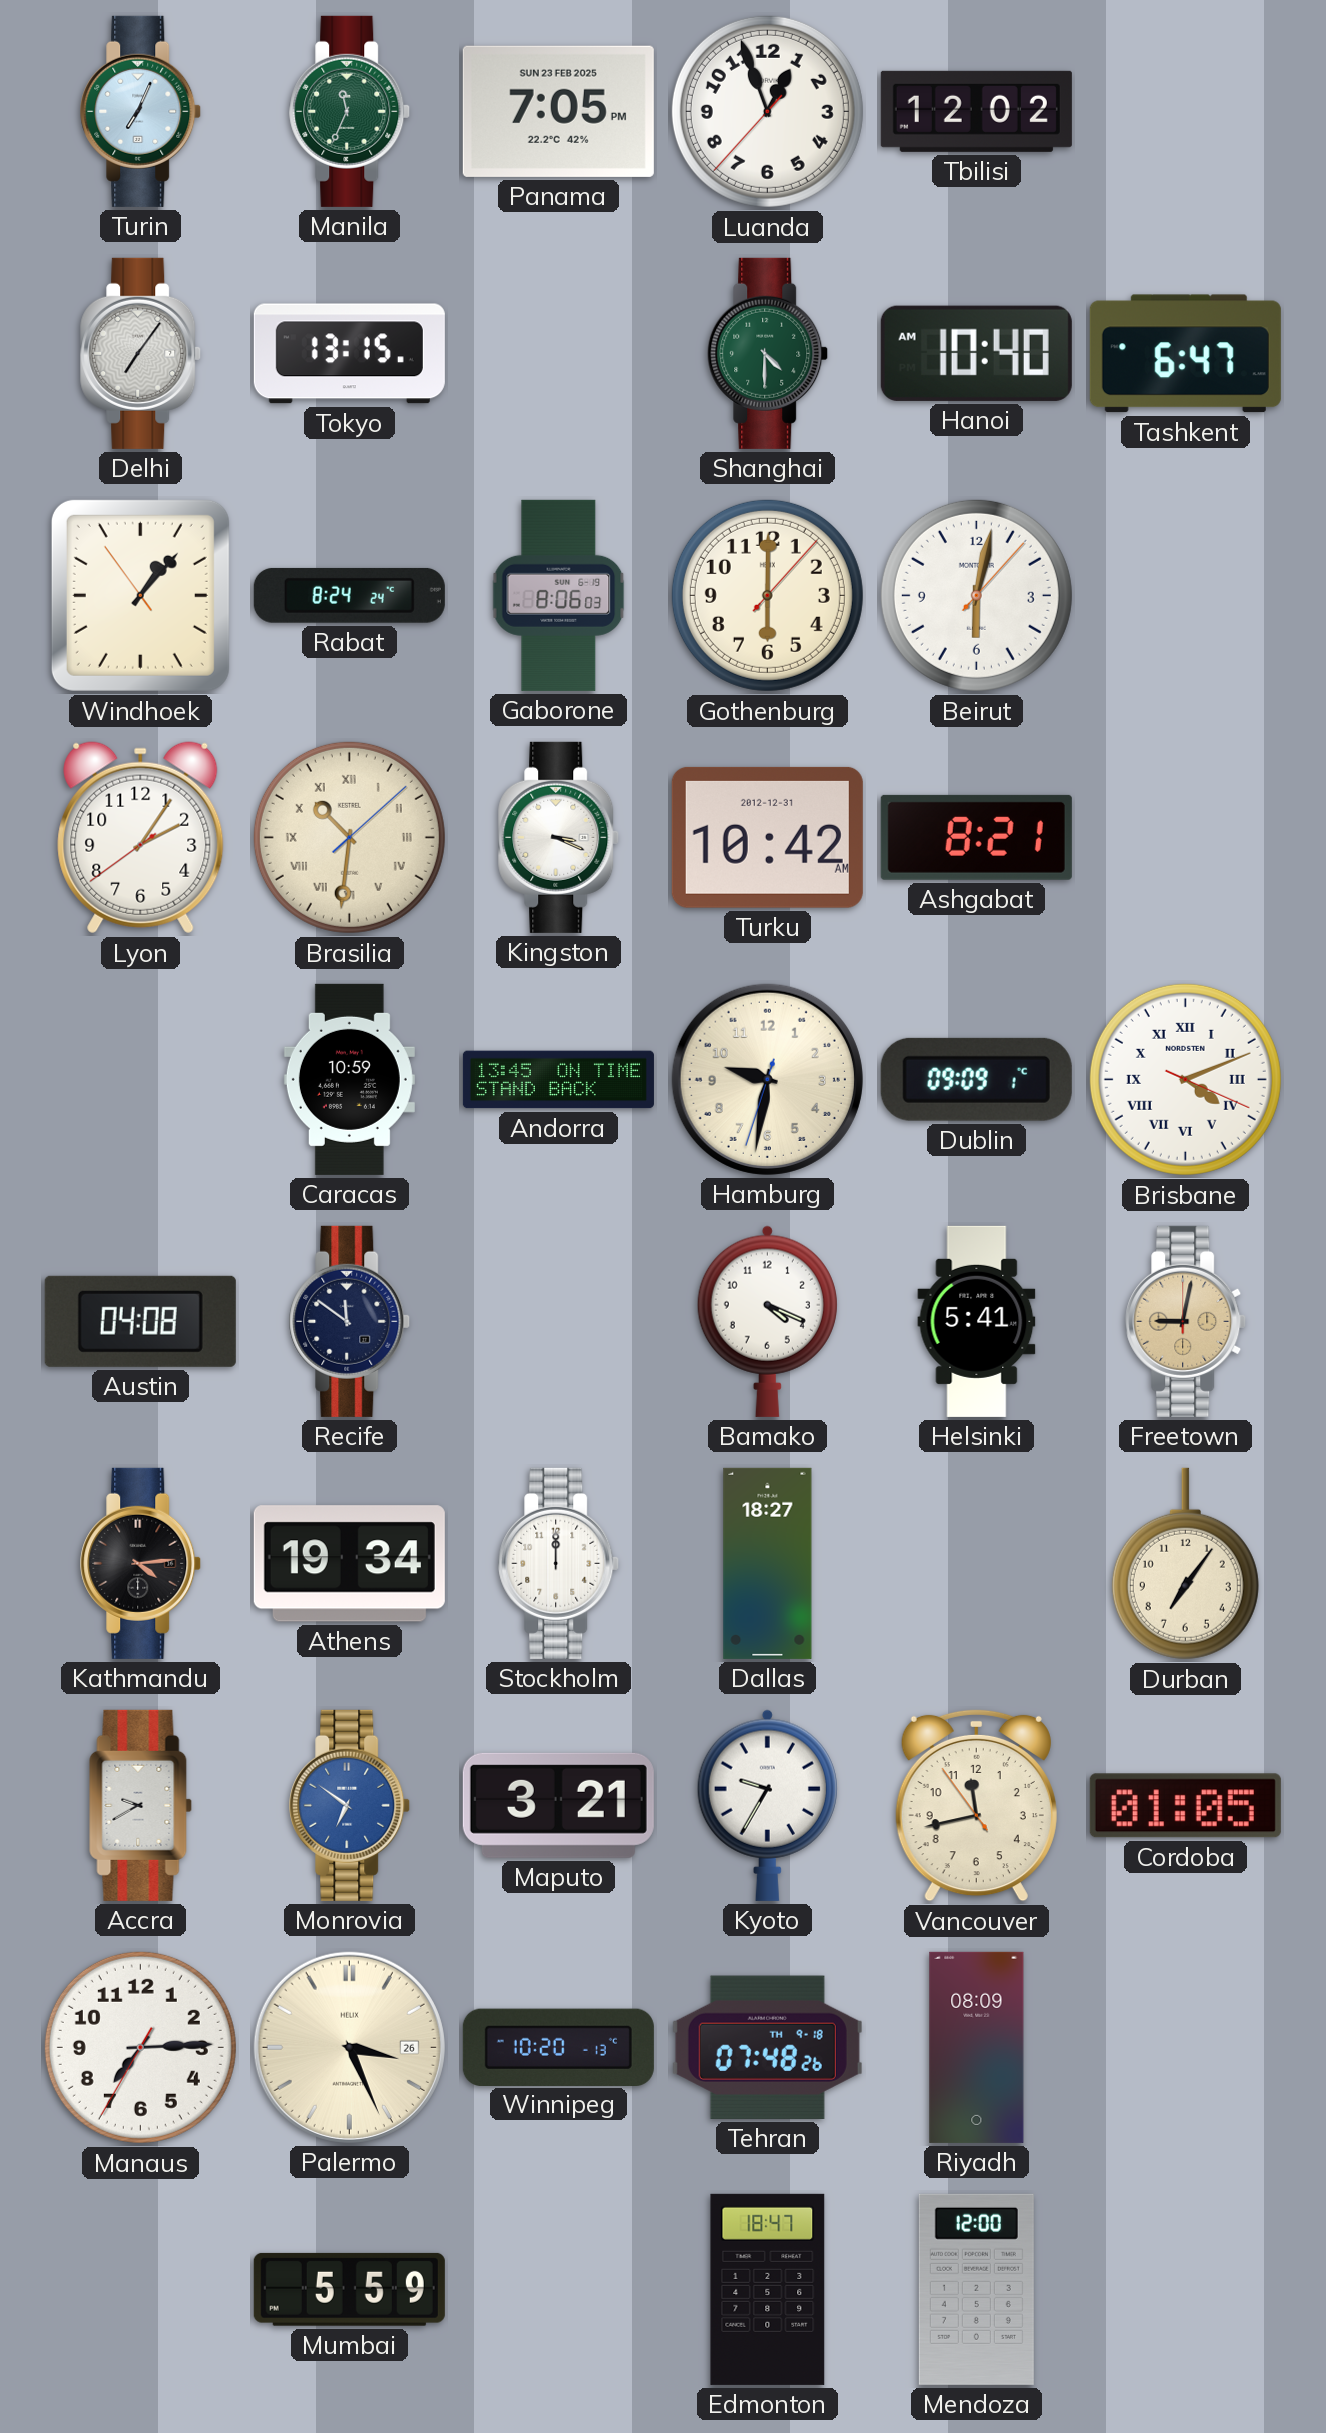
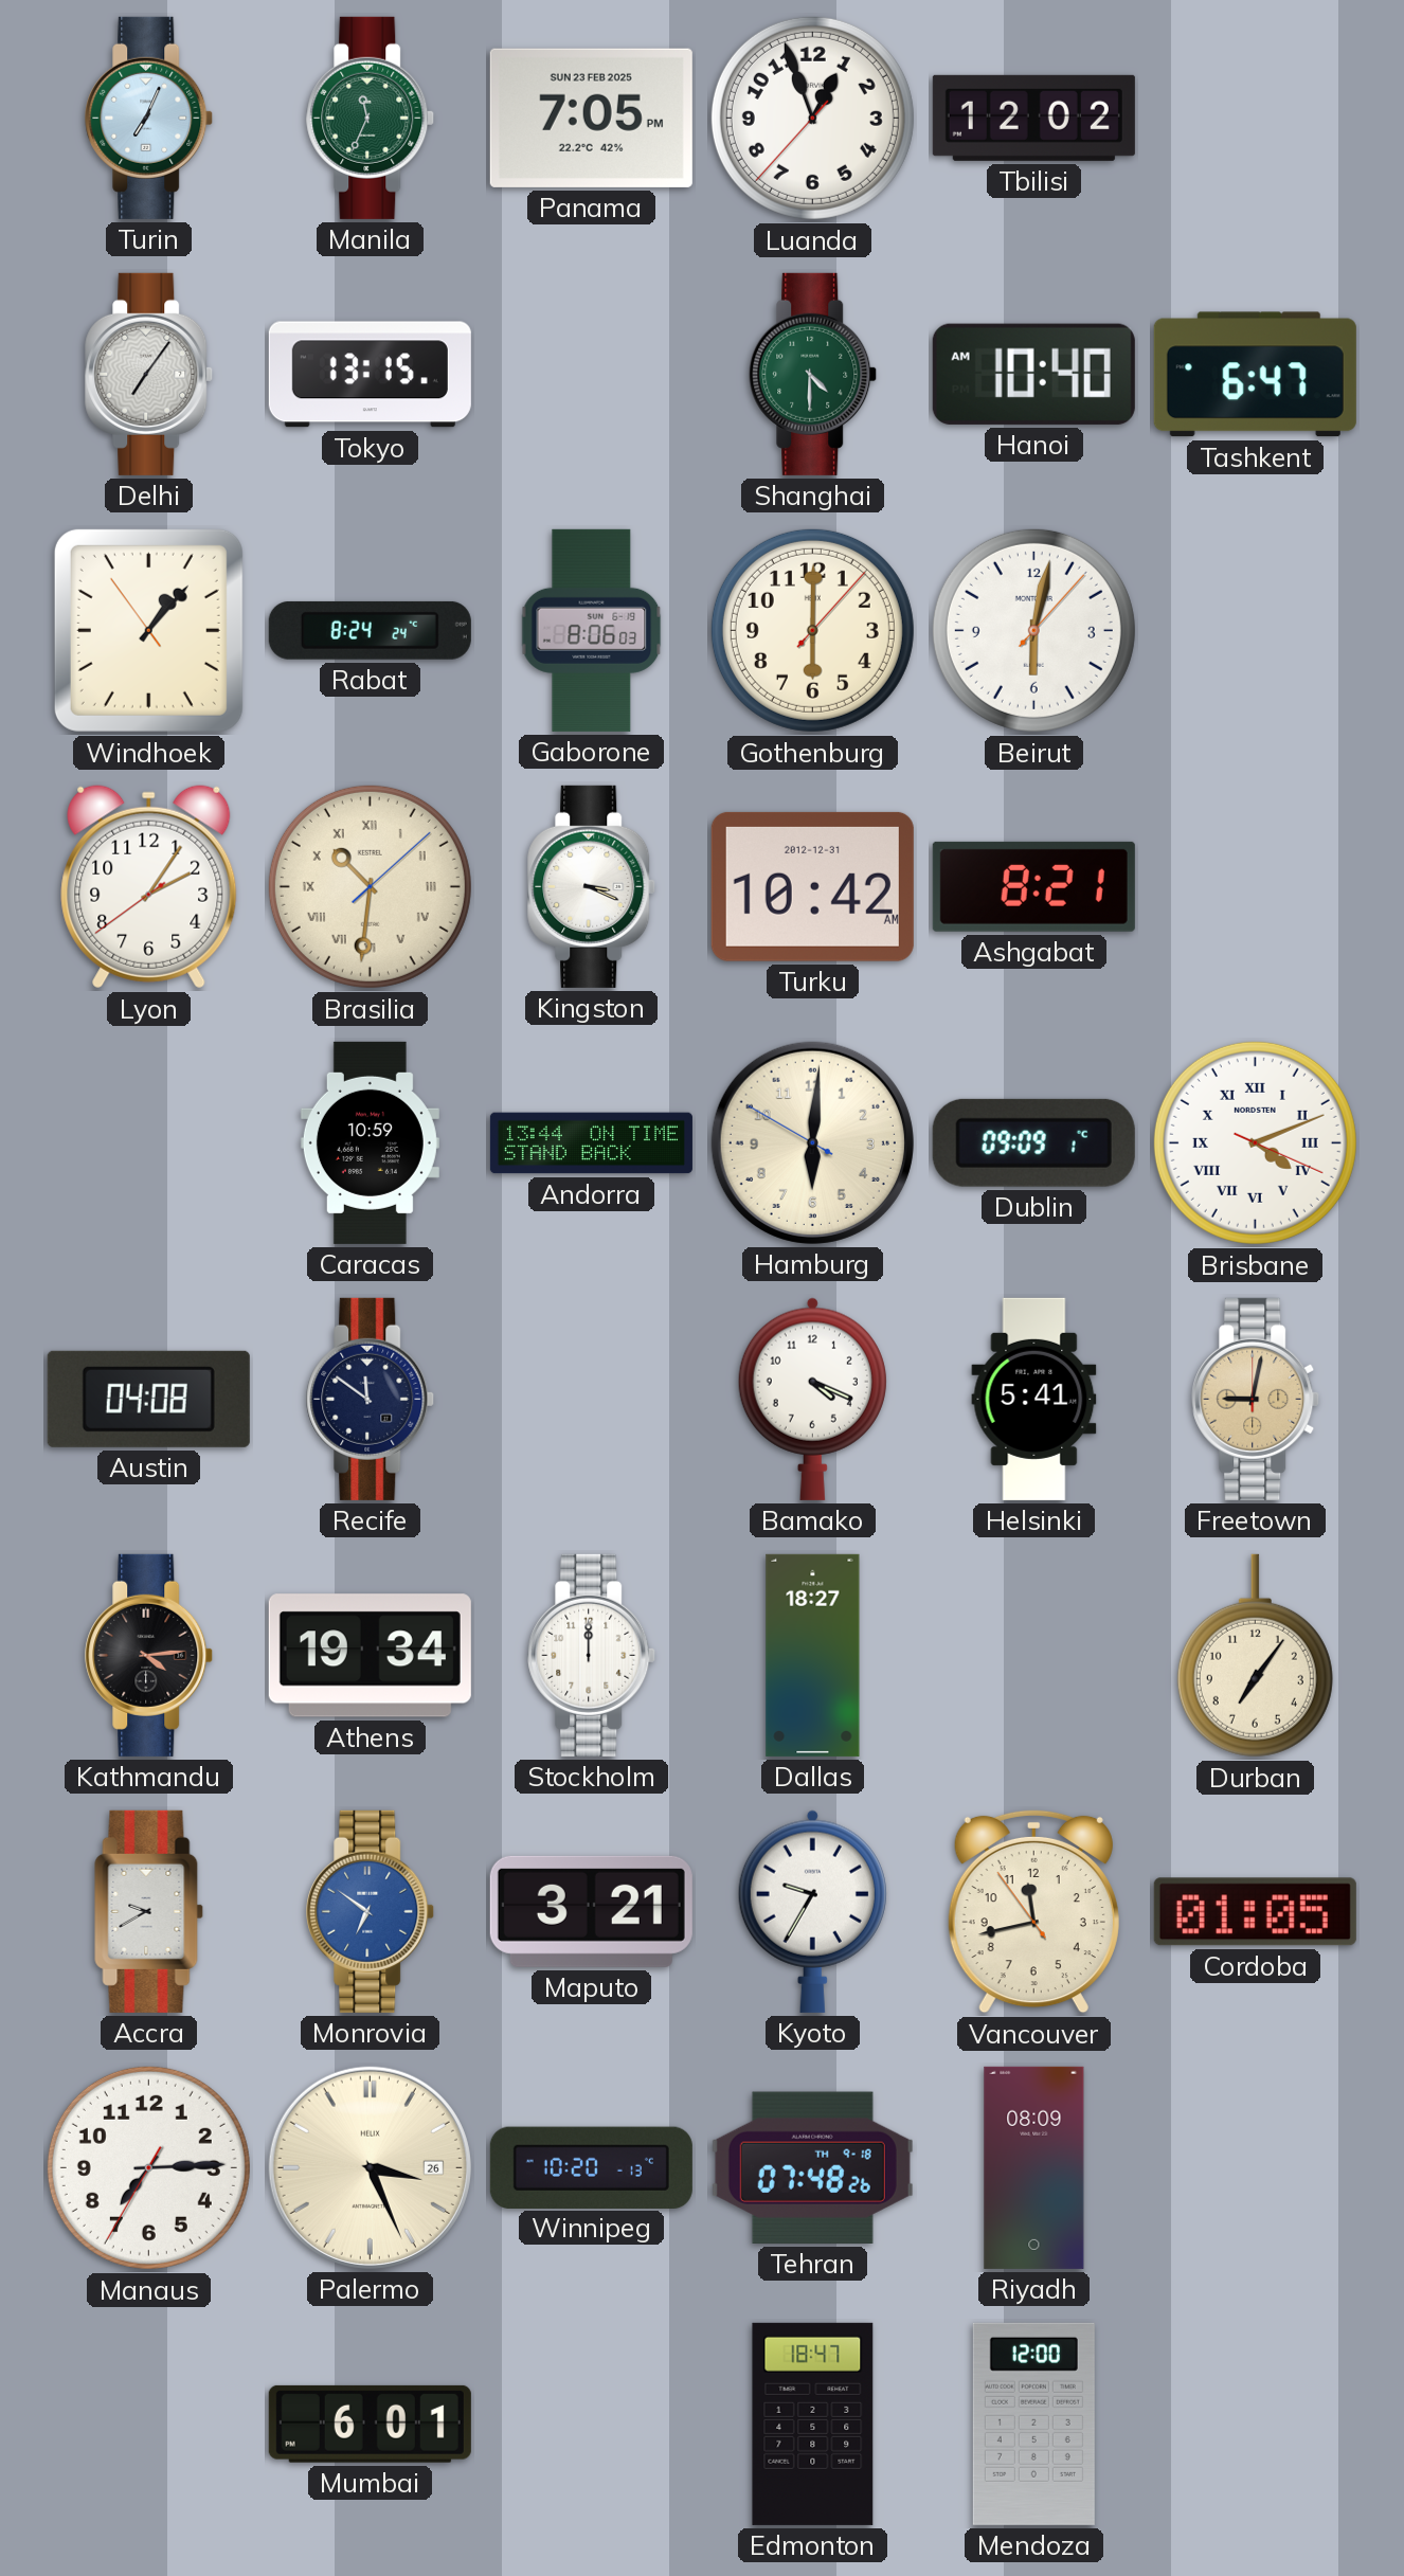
Andorra: 13:45 -> 13:44 (591, 1143)
Hamburg: 9:31 -> 6:00 (812, 1142)
Mumbai: 5:59 -> 6:01 (370, 2424)
